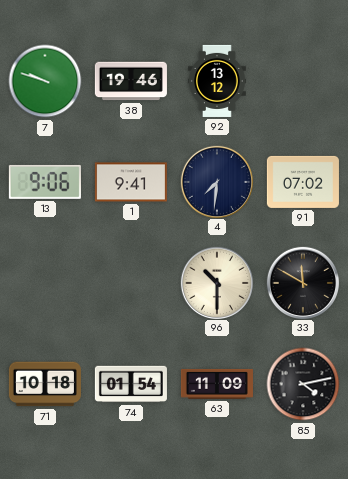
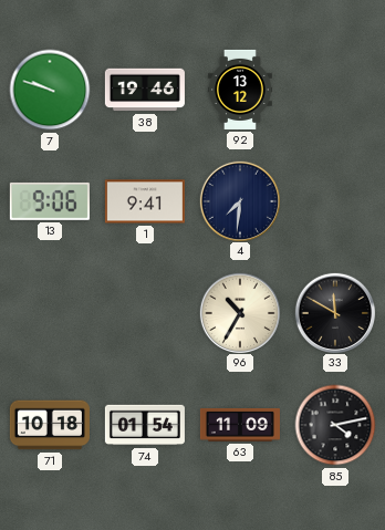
91: 07:02 -> none (303, 182)
96: 10:30 -> 10:35 (239, 312)
